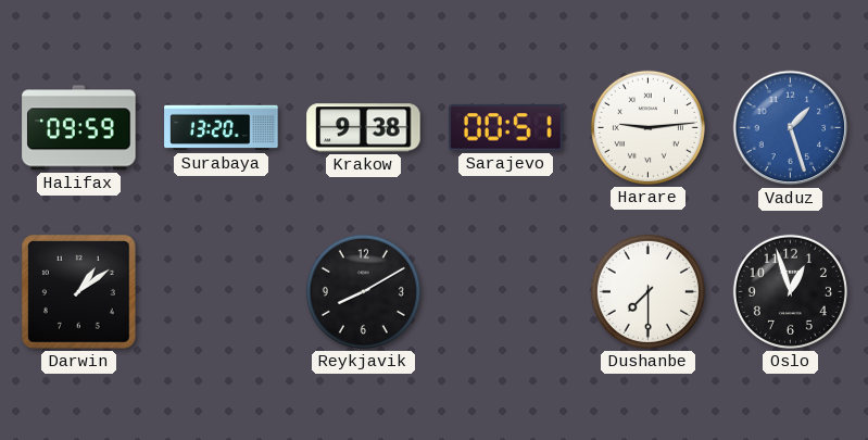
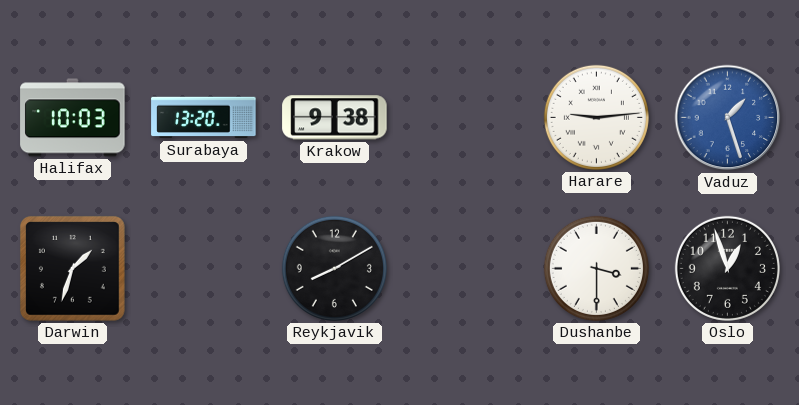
Halifax: 09:59 -> 10:03 (73, 118)
Sarajevo: 00:51 -> none (506, 128)
Darwin: 1:09 -> 1:33 (72, 268)
Dushanbe: 7:30 -> 3:30 (596, 268)
